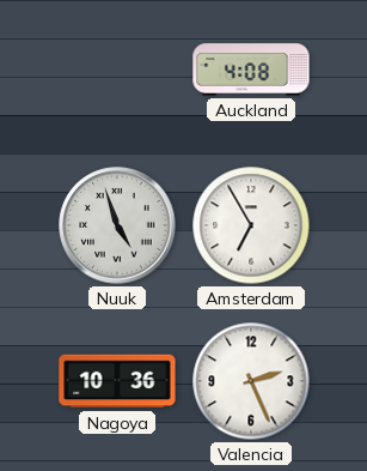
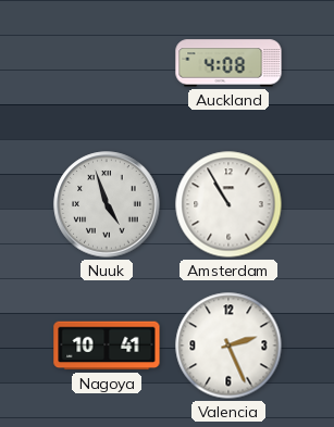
Amsterdam: 6:55 -> 10:55 (228, 204)
Nagoya: 10:36 -> 10:41 (107, 346)
